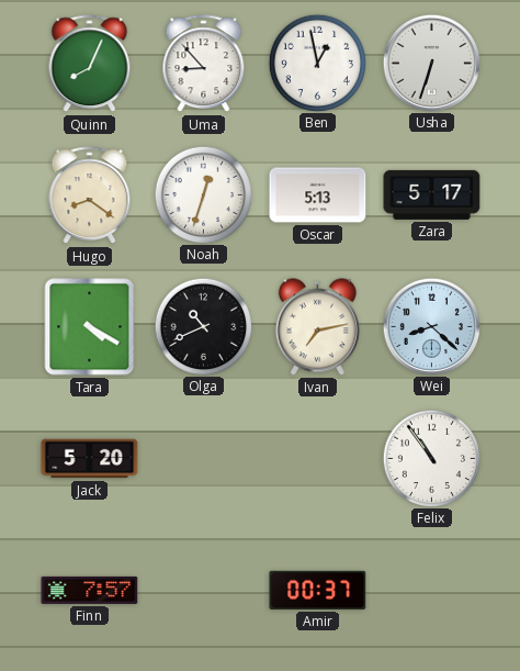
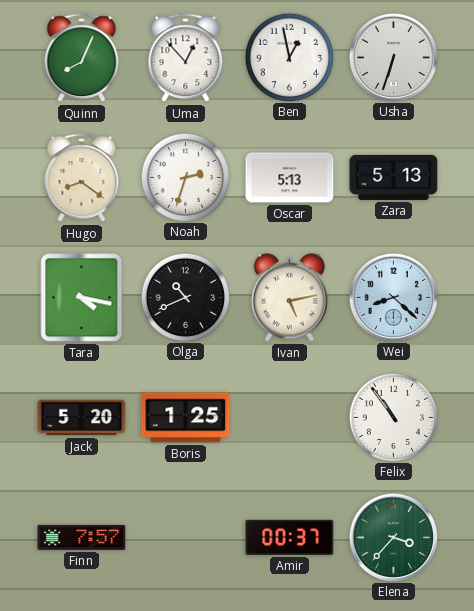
Uma: 8:53 -> 12:53 (186, 58)
Noah: 12:33 -> 2:33 (185, 177)
Zara: 5:17 -> 5:13 (394, 177)
Tara: 4:20 -> 4:17 (82, 298)
Ivan: 7:13 -> 5:13 (289, 298)
Boris: none -> 1:25 (186, 418)
Elena: none -> 3:37 (393, 537)
